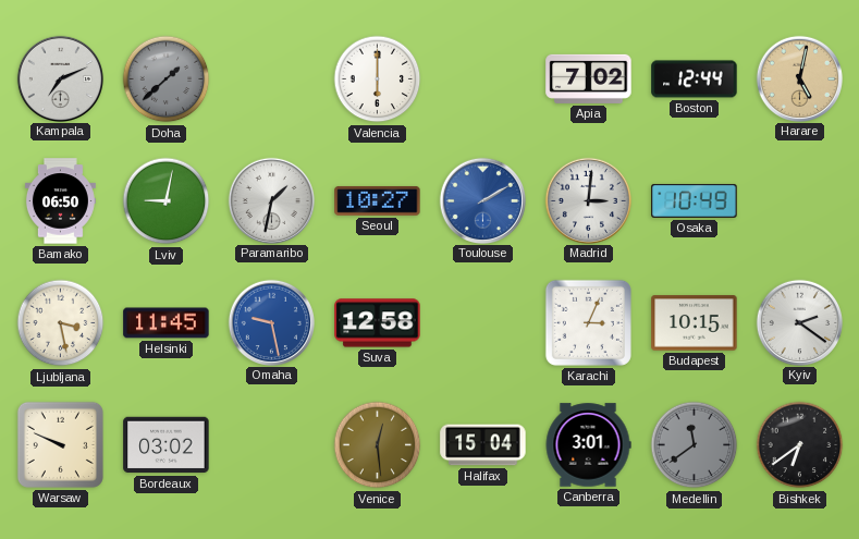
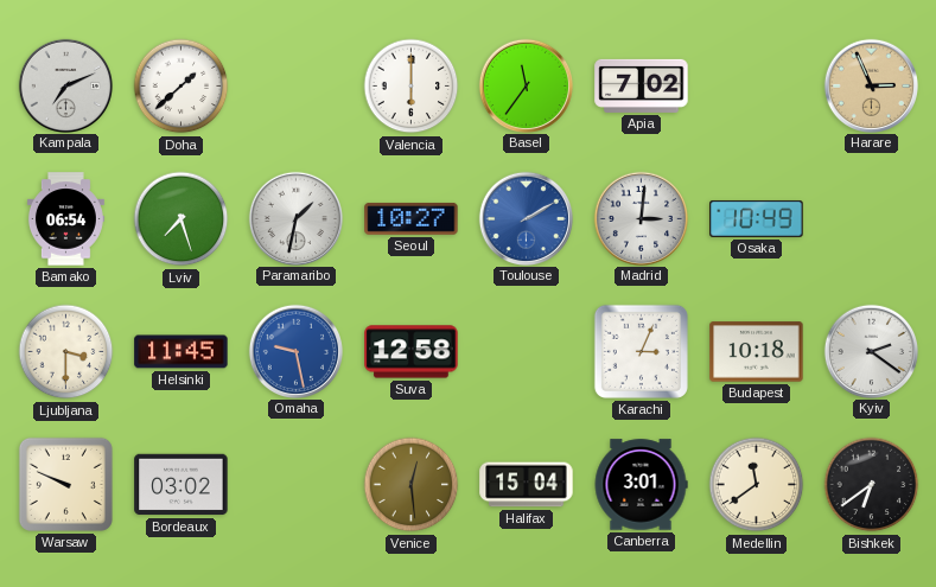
Doha dial: grey -> white (182, 87)
Basel: none -> 11:36 (526, 85)
Boston: 12:44 -> none (695, 79)
Harare: 5:02 -> 2:56 (871, 85)
Bamako: 06:50 -> 06:54 (65, 219)
Lviv: 9:02 -> 7:27 (182, 219)
Ljubljana: 3:28 -> 3:30 (66, 352)
Budapest: 10:15 -> 10:18 (757, 352)
Medellin dial: grey -> cream (757, 485)
